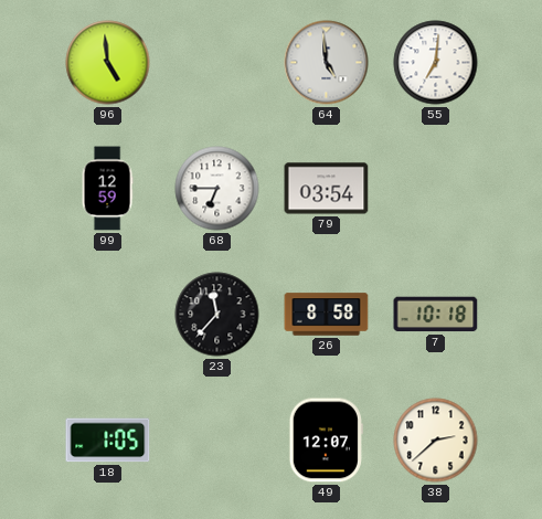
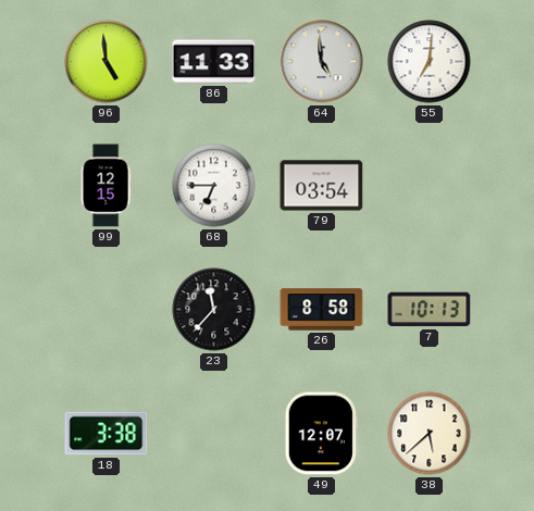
86: none -> 11:33 (214, 62)
99: 12:59 -> 12:15 (105, 186)
7: 10:18 -> 10:13 (430, 310)
18: 1:05 -> 3:38 (107, 434)
38: 2:38 -> 5:38 (430, 434)
